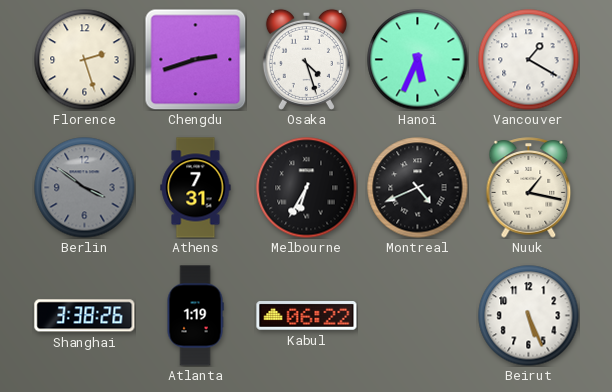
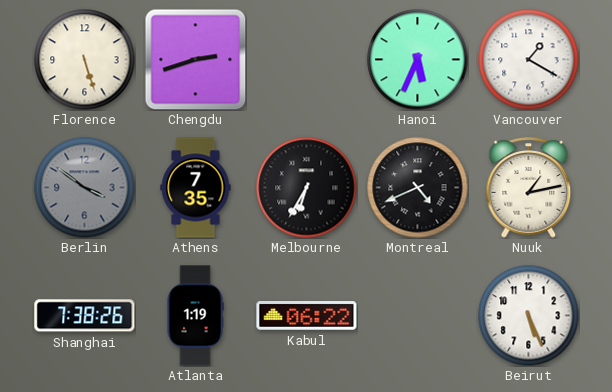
Florence: 2:27 -> 5:27 (85, 60)
Osaka: 4:27 -> none (306, 59)
Athens: 7:31 -> 7:35 (196, 188)
Nuuk: 1:17 -> 1:13 (529, 188)
Shanghai: 3:38 -> 7:38 (85, 316)
